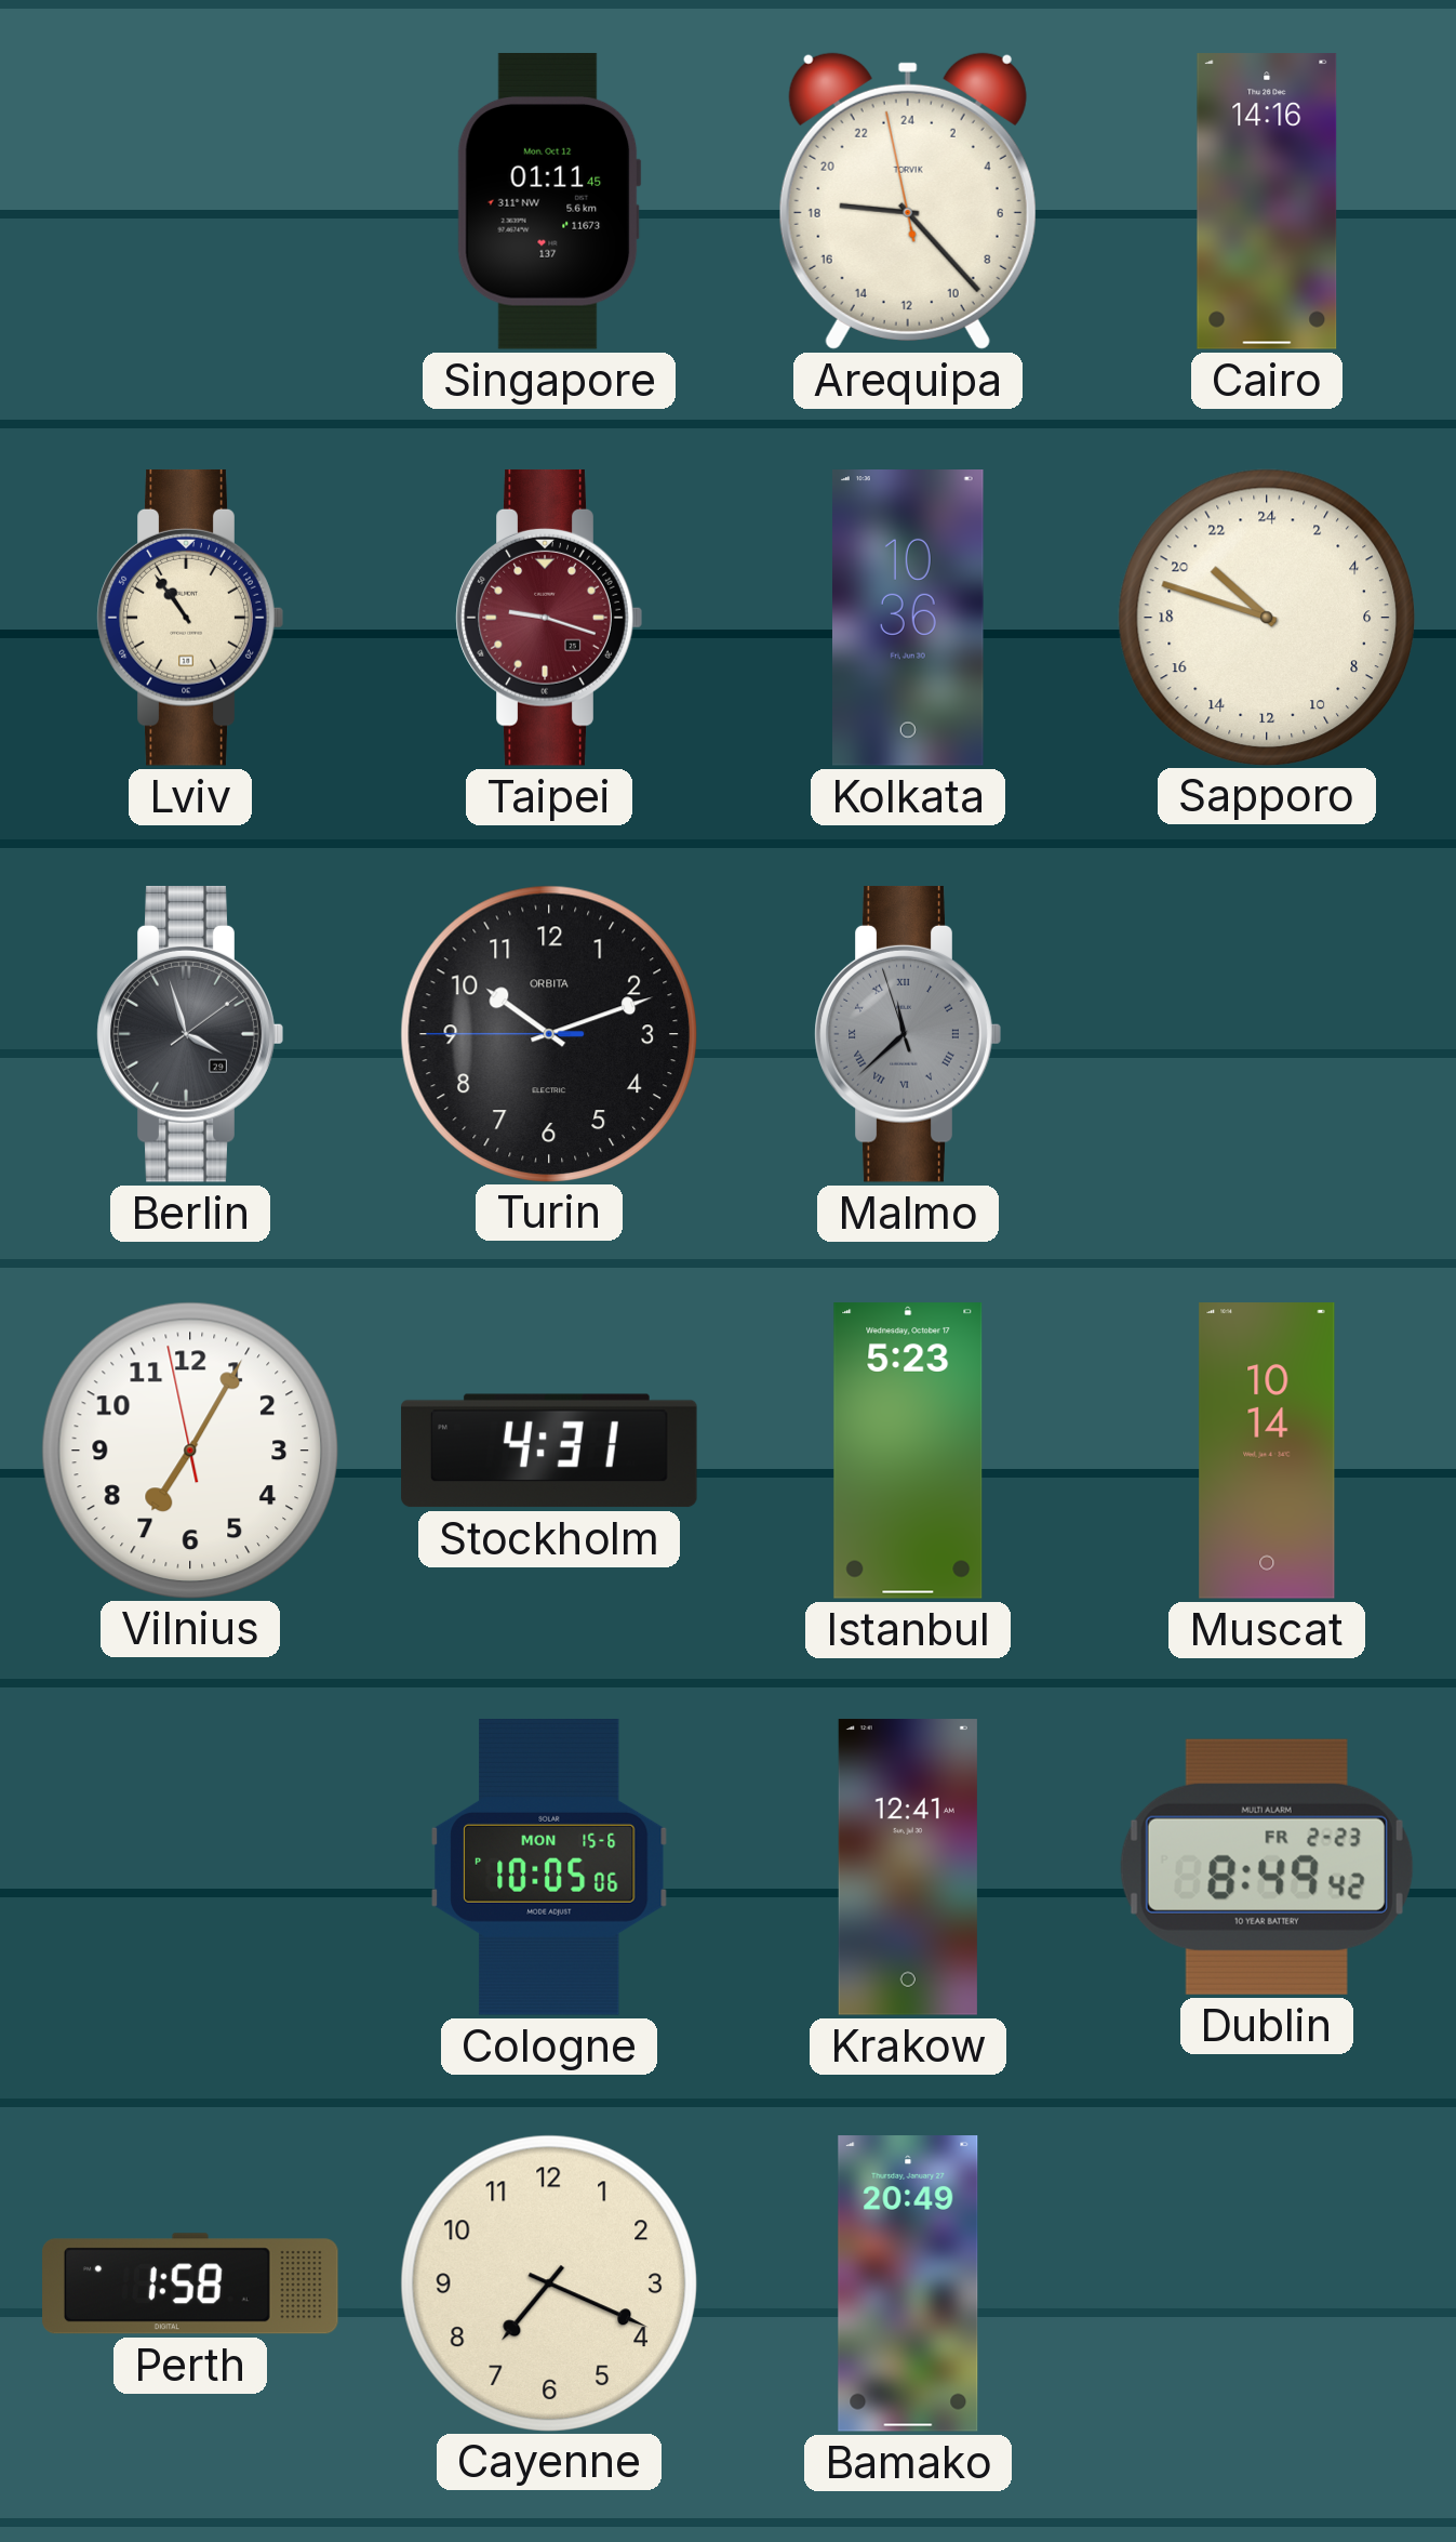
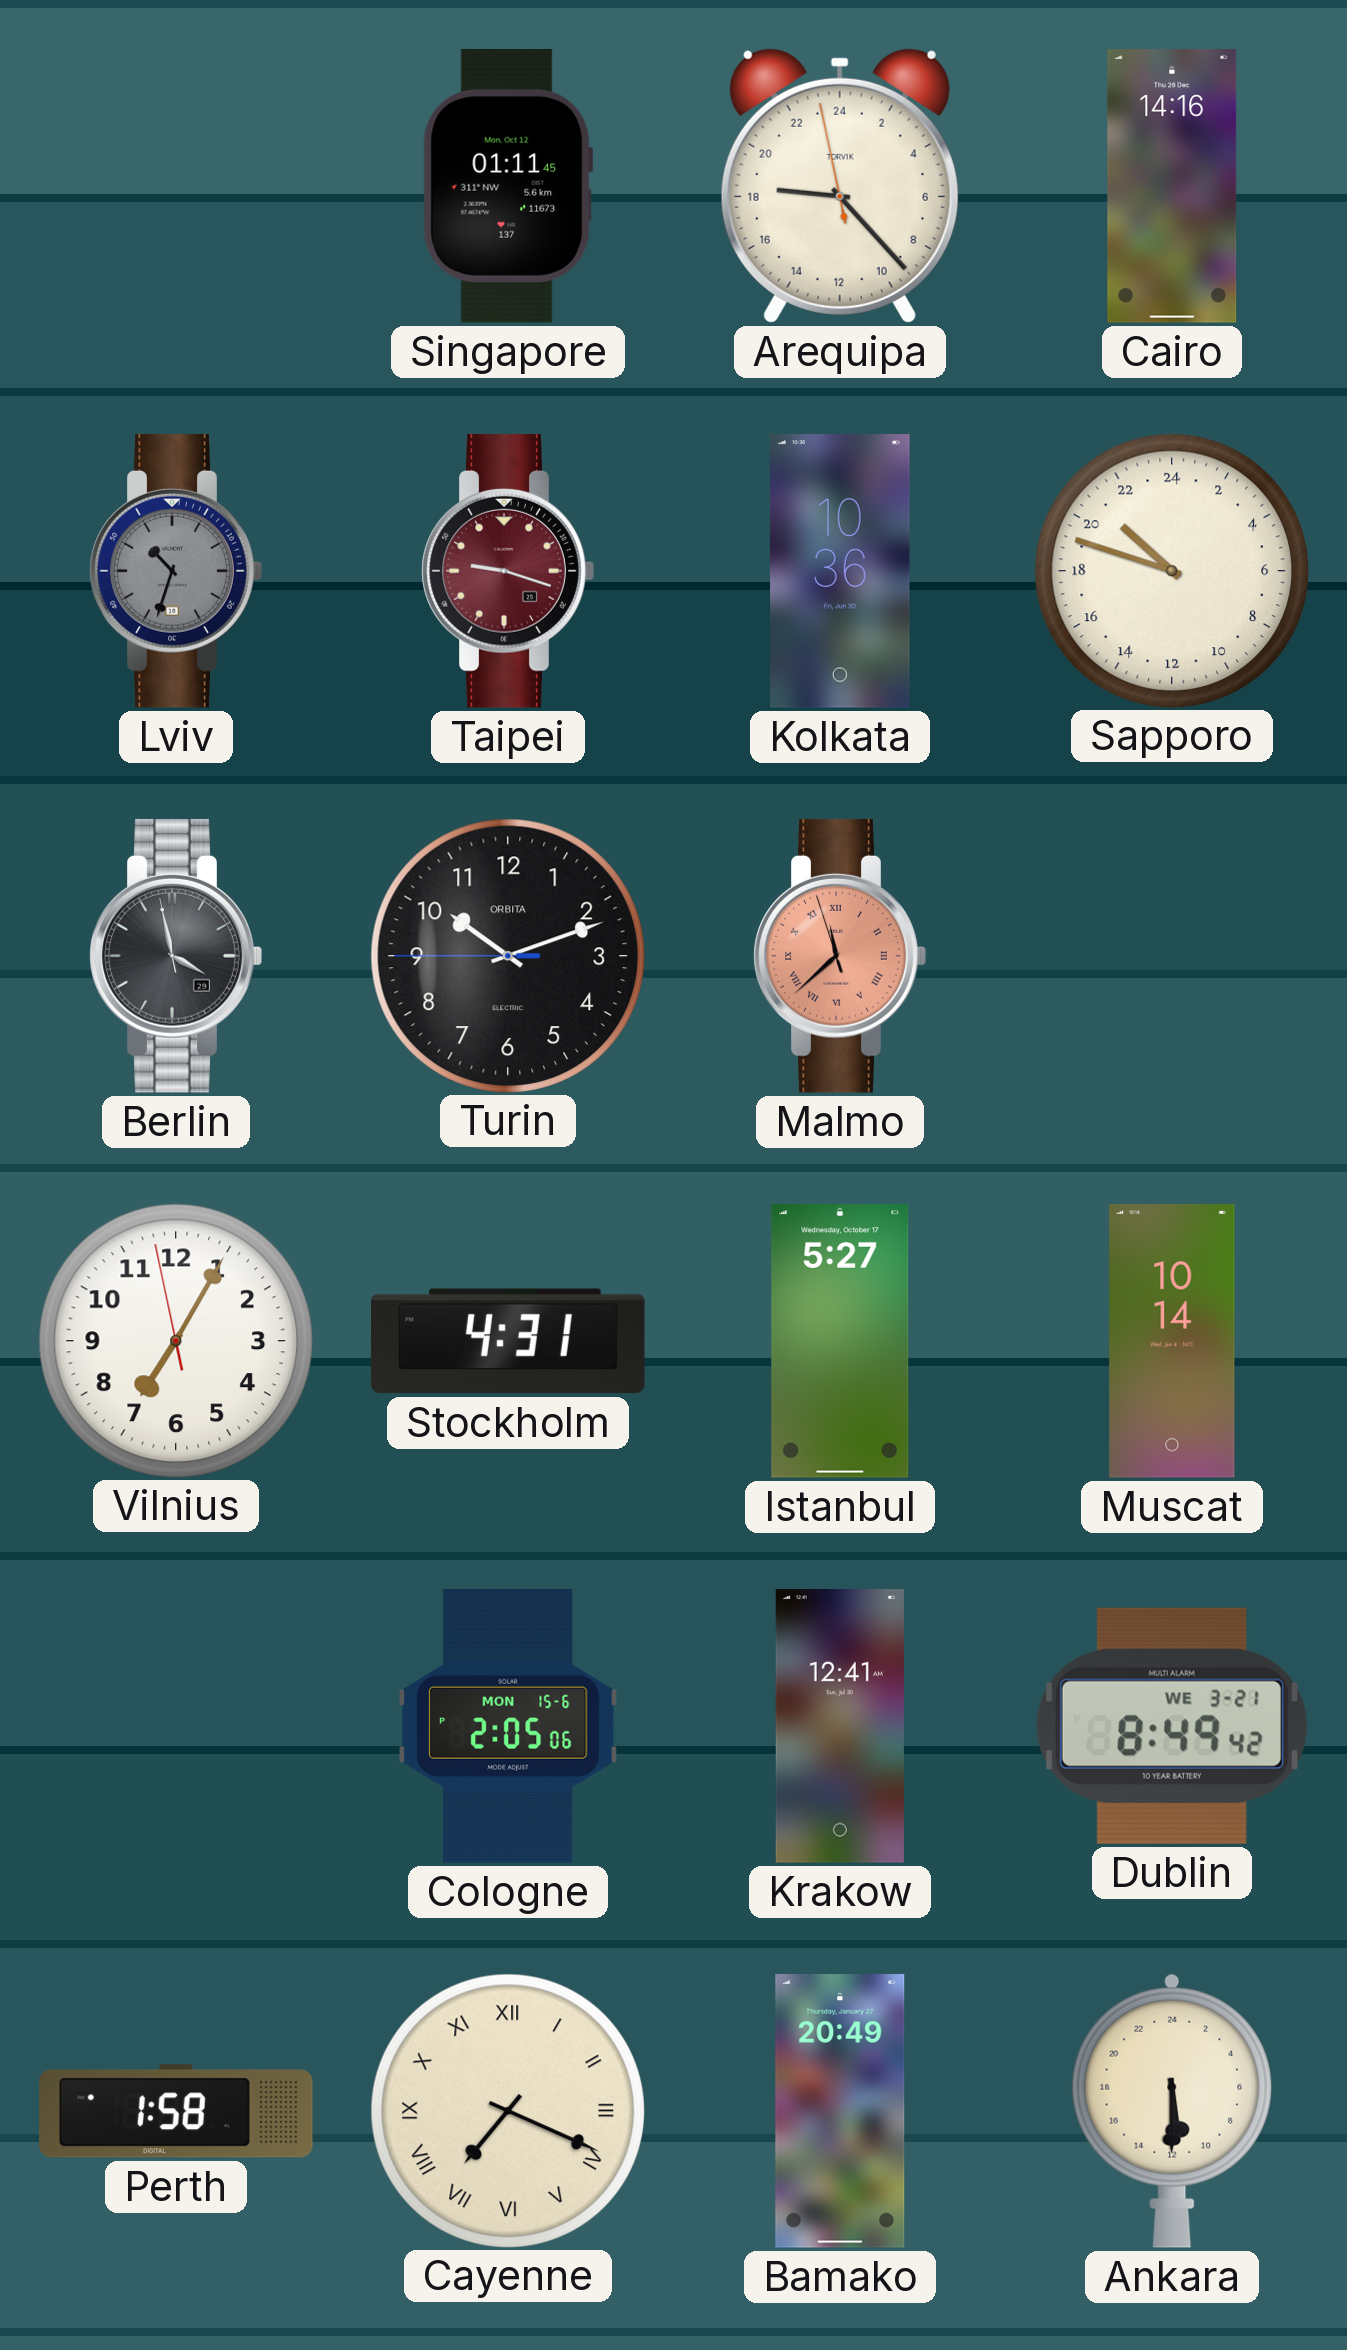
Lviv: 10:54 -> 10:33 (176, 571)
Lviv dial: cream -> grey (176, 571)
Berlin: 3:57:09 -> 3:57:58 (176, 956)
Malmo dial: grey -> salmon (840, 956)
Istanbul: 5:23 -> 5:27 (840, 1341)
Cologne: 10:05 -> 2:05 (509, 1727)
Dublin date: FR 2-23 -> WE 3-21 (1172, 1726)
Cayenne numerals: Arabic -> Roman (507, 2110)
Ankara: none -> 11:30 (1172, 2111)
